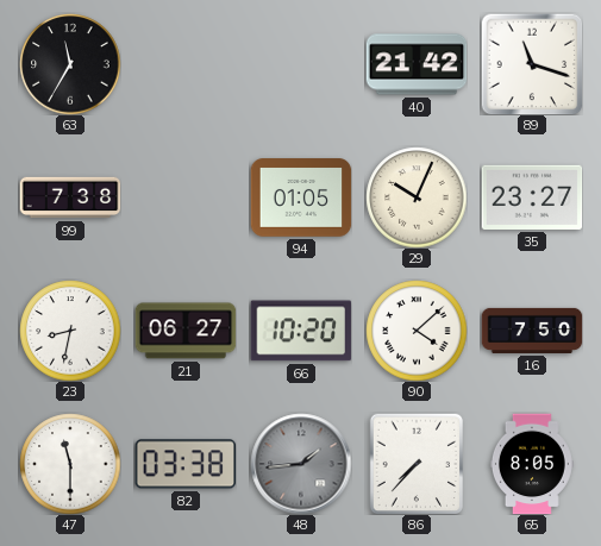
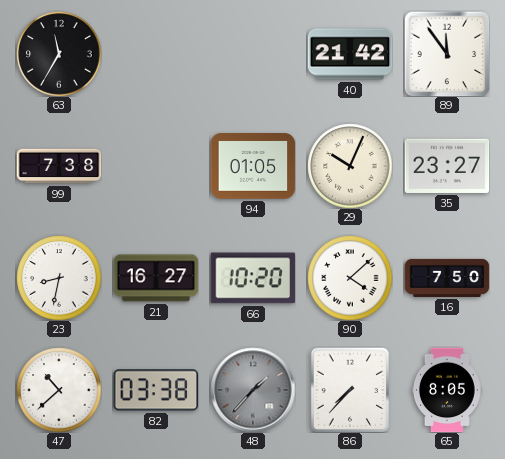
89: 11:18 -> 11:54 (447, 54)
21: 06:27 -> 16:27 (156, 278)
47: 11:30 -> 10:38 (59, 390)
48: 1:44 -> 1:37 (253, 390)
